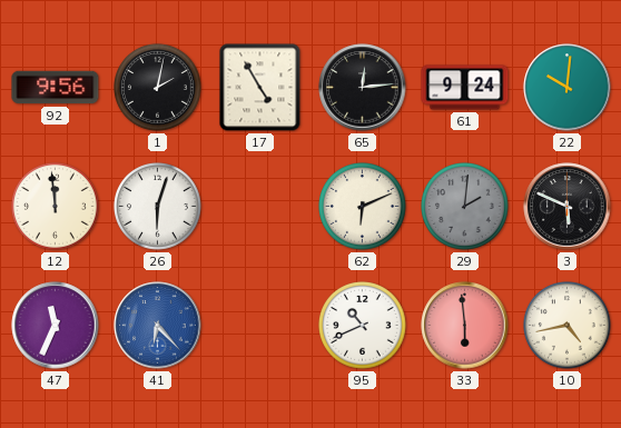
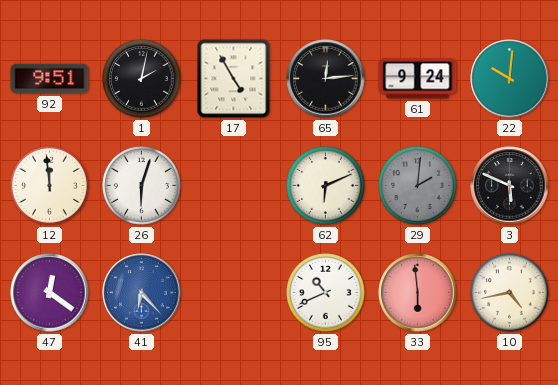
92: 9:56 -> 9:51 (50, 79)
47: 11:34 -> 12:21 (50, 293)
